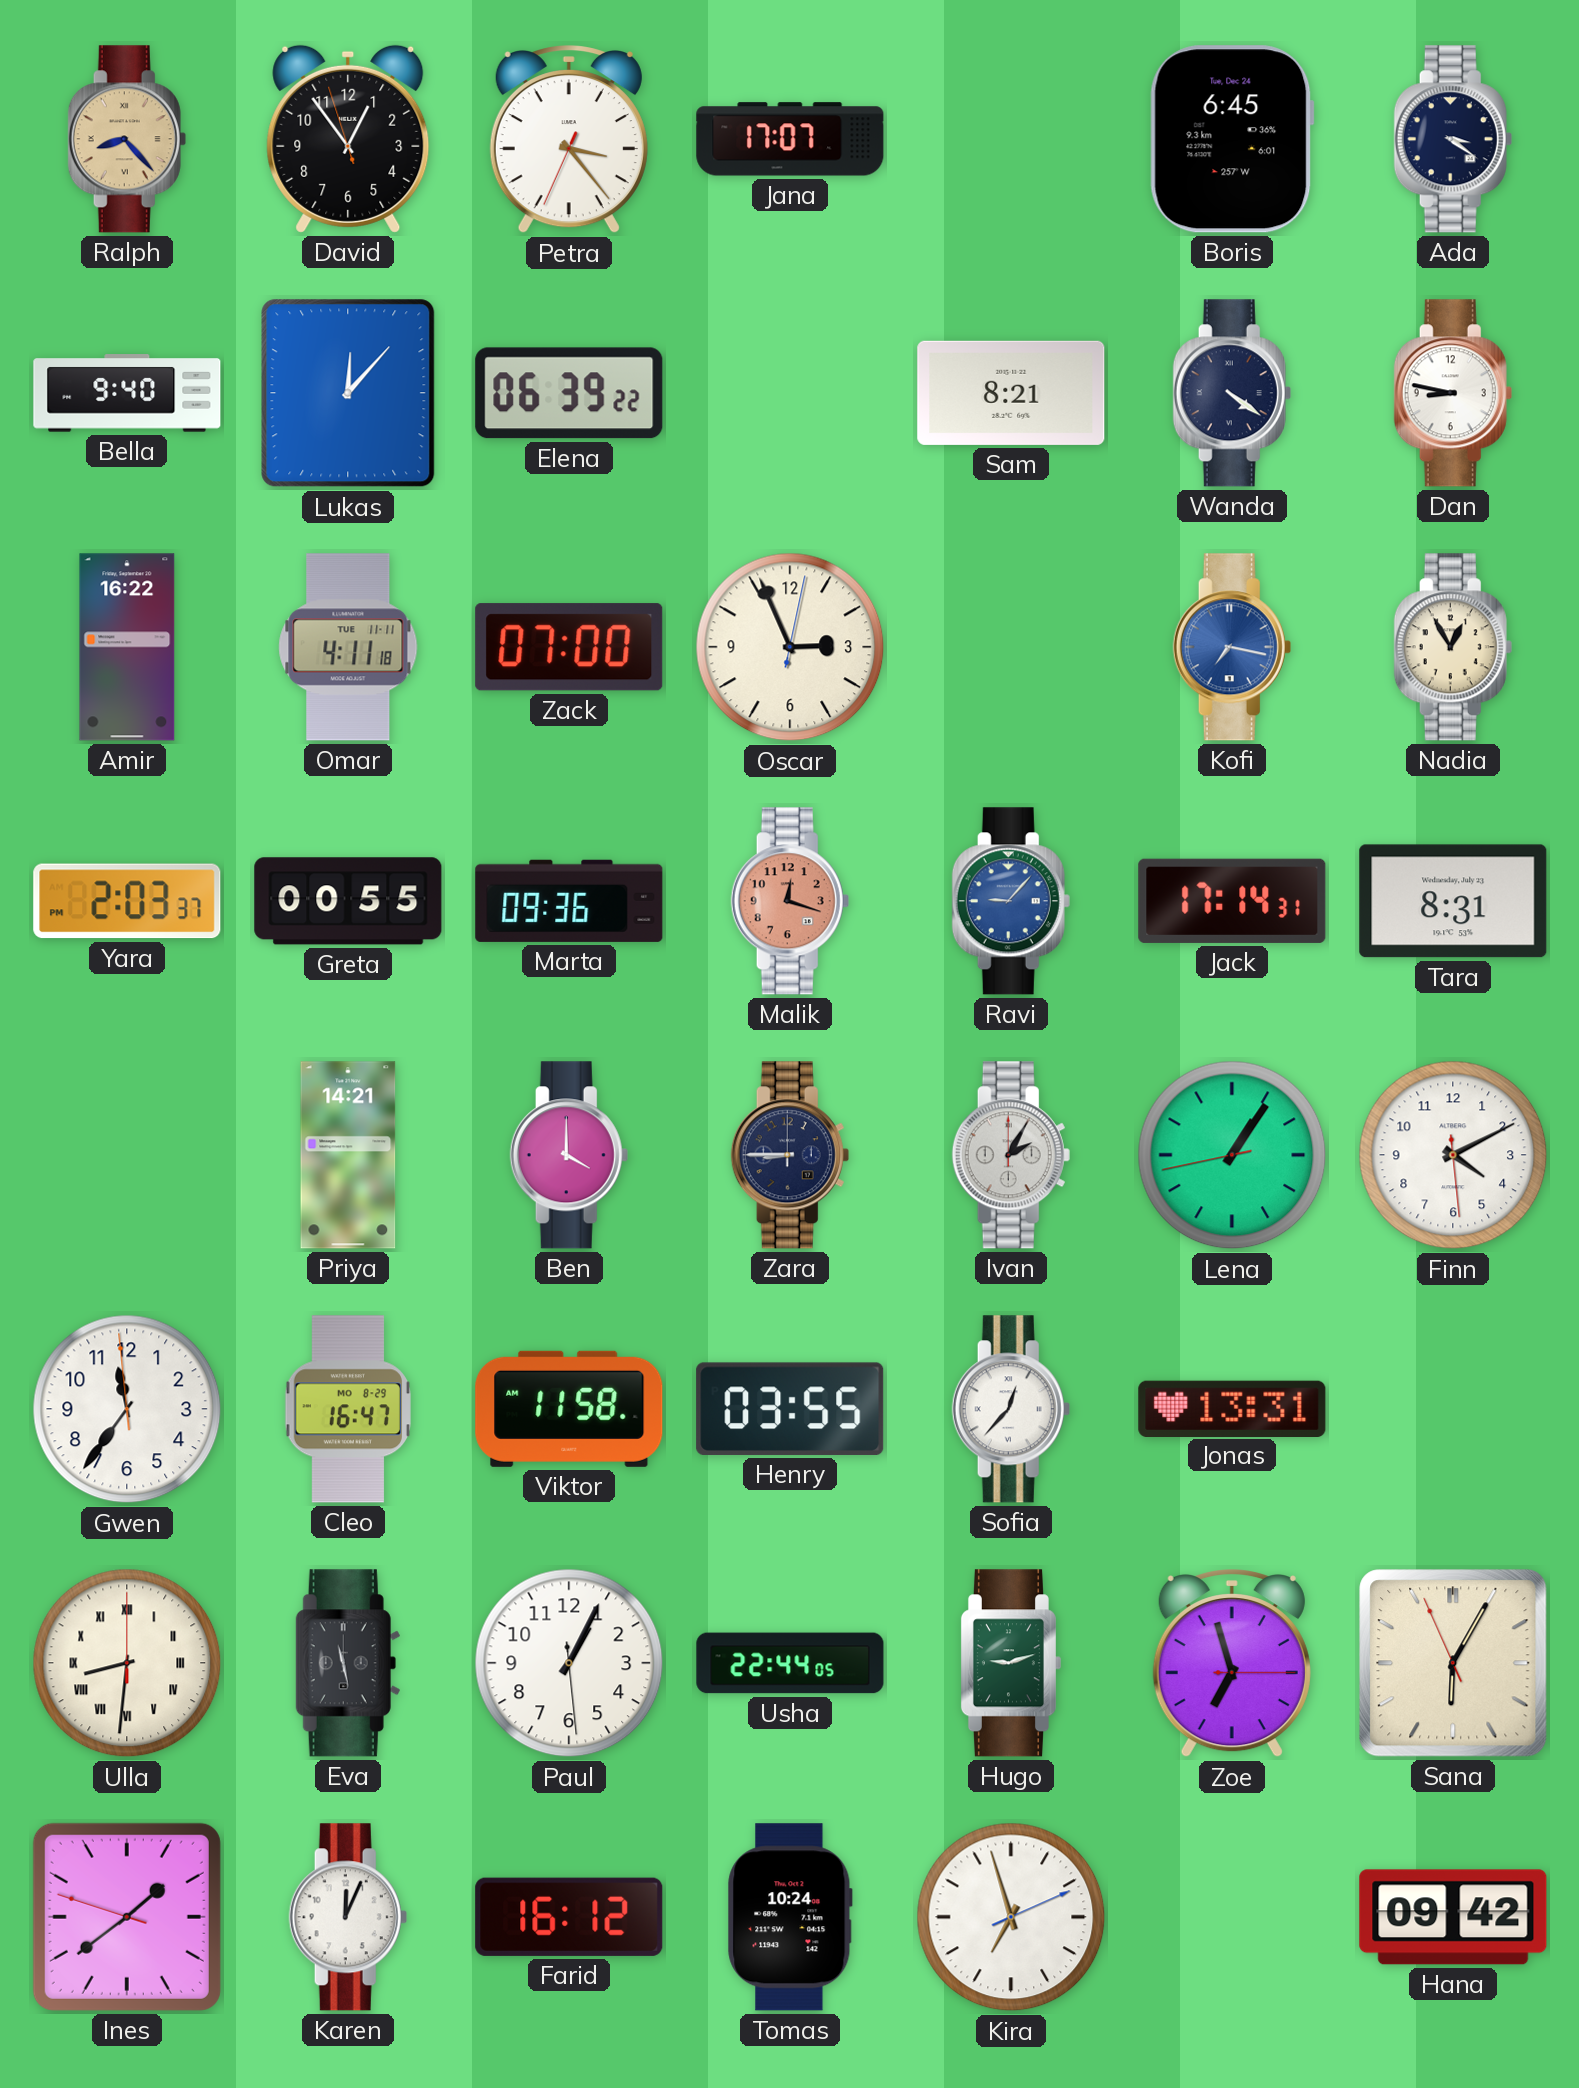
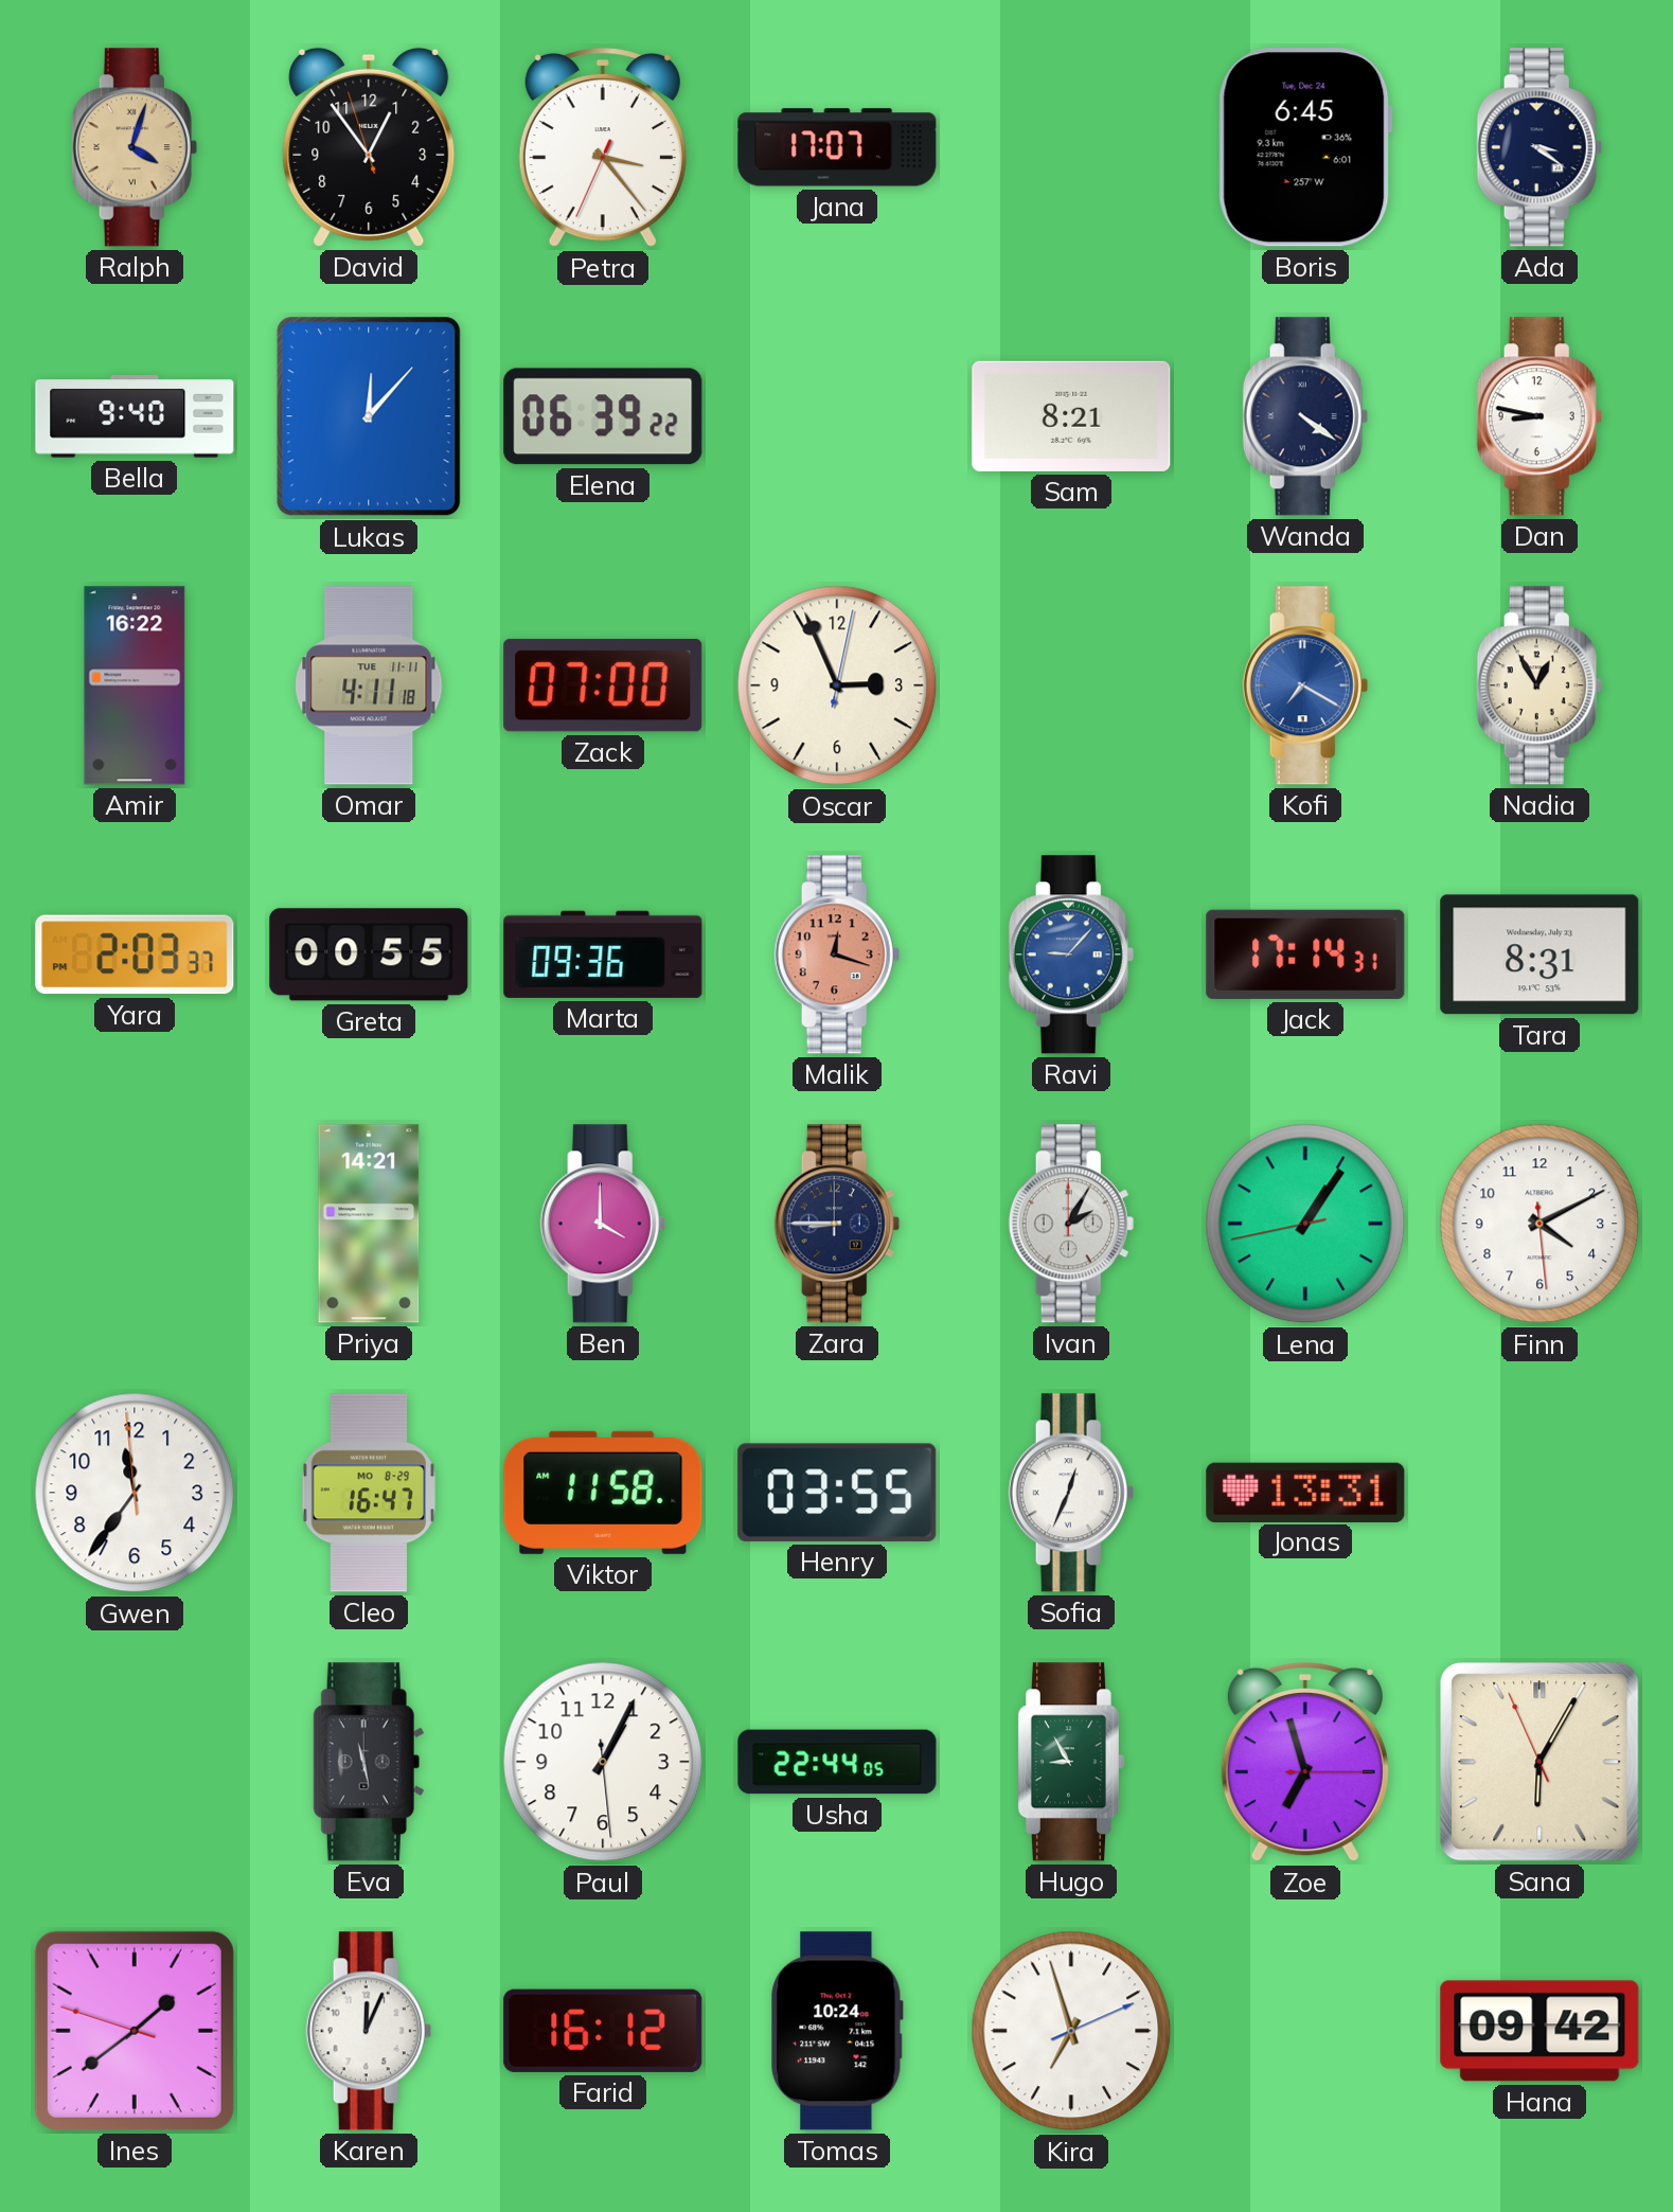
Ralph: 8:23 -> 4:03 (135, 147)
Kofi: 7:17 -> 7:20 (1305, 685)
Sofia: 12:37 -> 12:34 (1071, 1493)
Ulla: 8:31 -> none (127, 1663)
Hugo: 9:12 -> 8:55 (1071, 1762)
